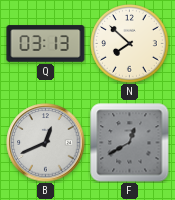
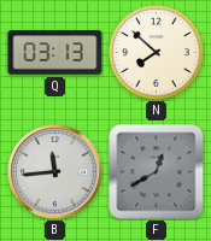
B: 12:41 -> 11:44 (55, 172)
